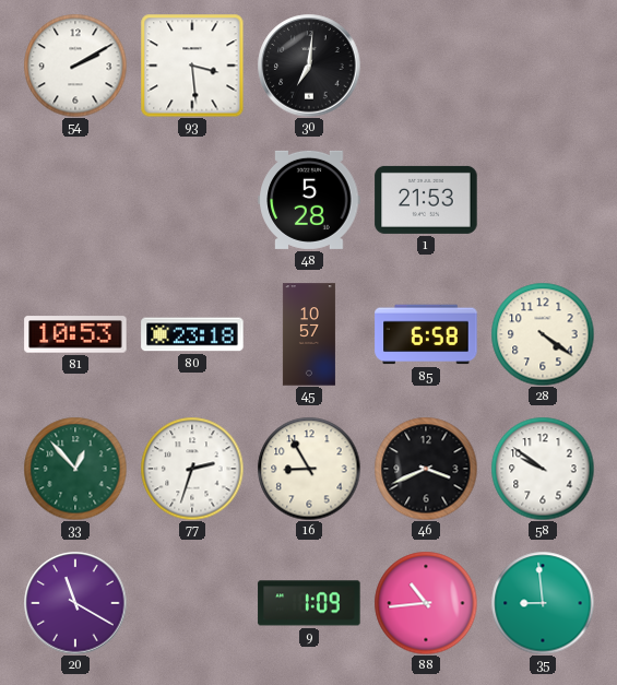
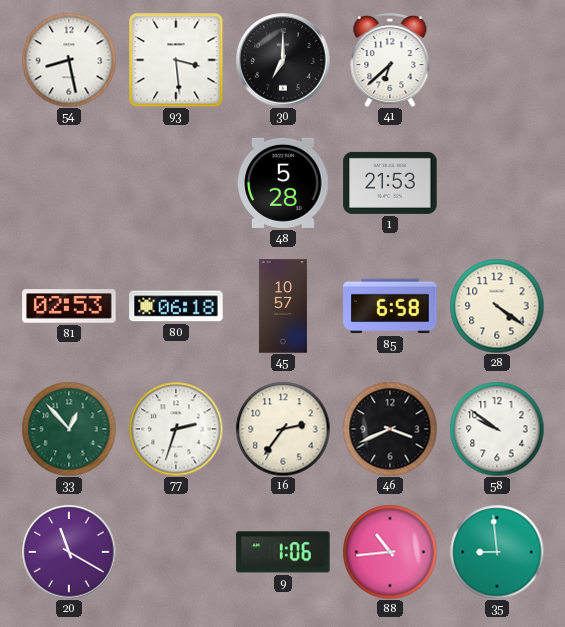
54: 2:10 -> 8:28 (69, 60)
30: 7:01 -> 7:00 (283, 60)
41: none -> 6:38 (390, 60)
81: 10:53 -> 02:53 (69, 306)
80: 23:18 -> 06:18 (176, 306)
16: 8:55 -> 2:36 (283, 429)
9: 1:09 -> 1:06 (283, 552)
